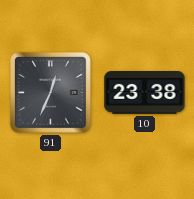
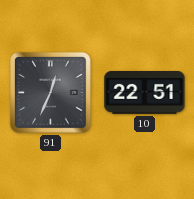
10: 23:38 -> 22:51 (145, 93)
